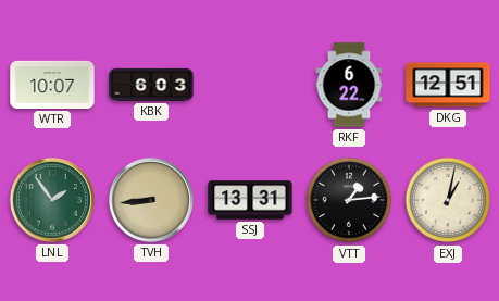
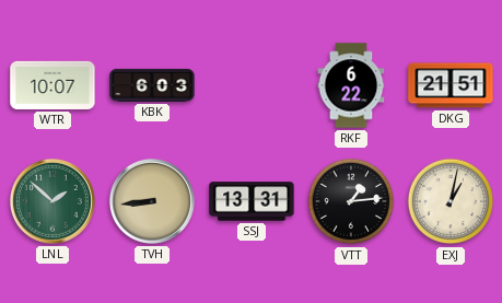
DKG: 12:51 -> 21:51 (451, 85)
LNL: 1:54 -> 1:52 (52, 201)
